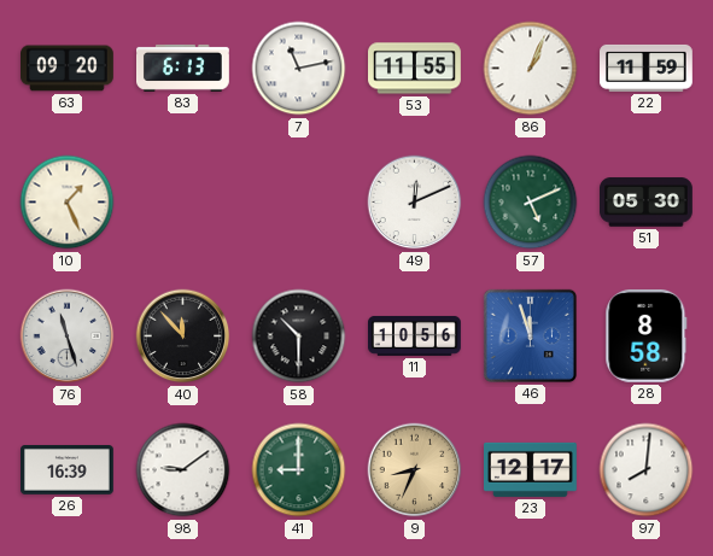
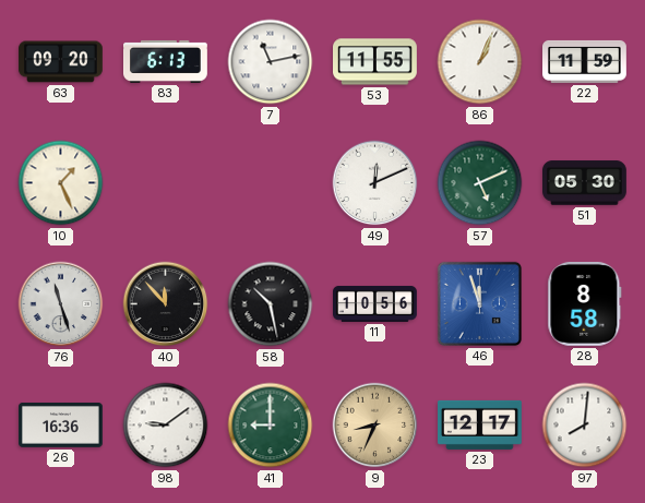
58: 10:30 -> 10:28 (271, 304)
26: 16:39 -> 16:36 (61, 426)
